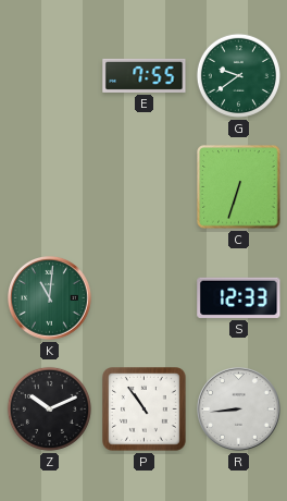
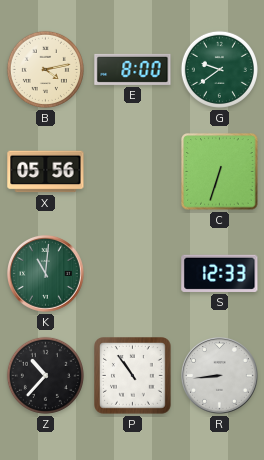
B: none -> 4:13 (45, 69)
E: 7:55 -> 8:00 (133, 69)
X: none -> 05:56 (46, 172)
Z: 10:11 -> 10:37 (45, 375)
